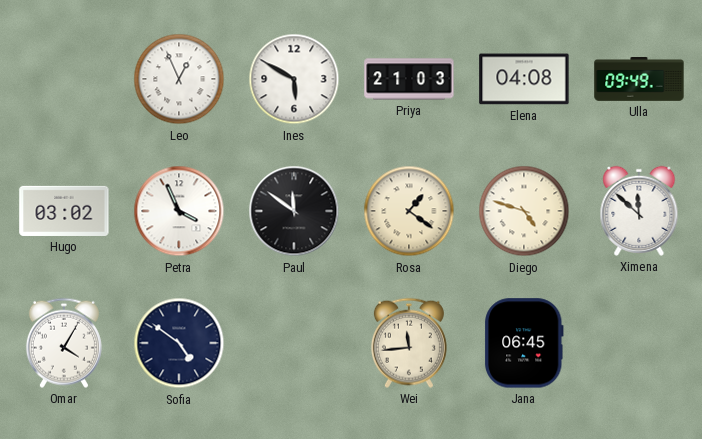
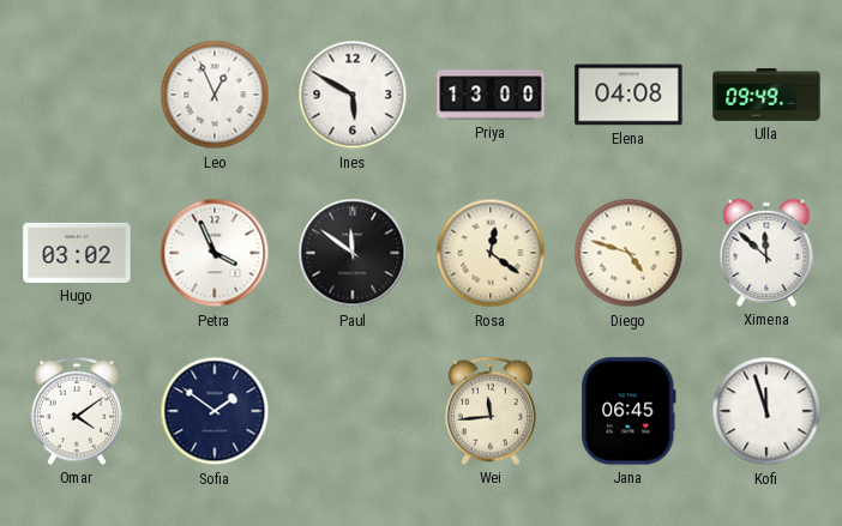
Priya: 21:03 -> 13:00 (491, 95)
Rosa: 1:21 -> 12:21 (491, 253)
Omar: 4:05 -> 4:09 (77, 411)
Sofia: 4:51 -> 1:51 (215, 411)
Kofi: none -> 11:57 (766, 411)
